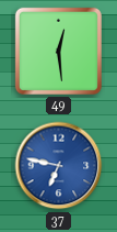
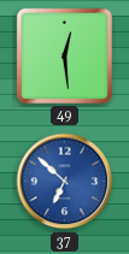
37: 6:47 -> 6:52 (65, 182)
